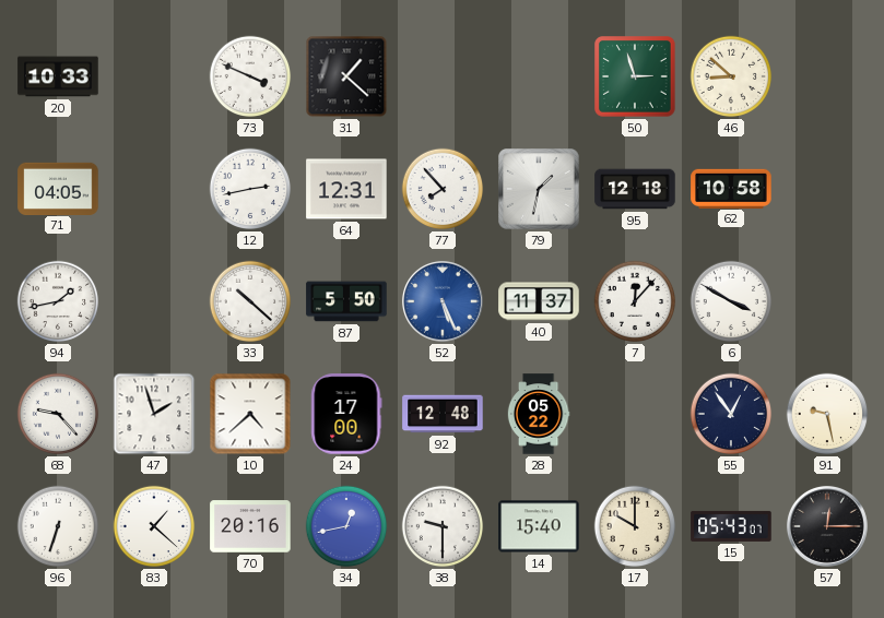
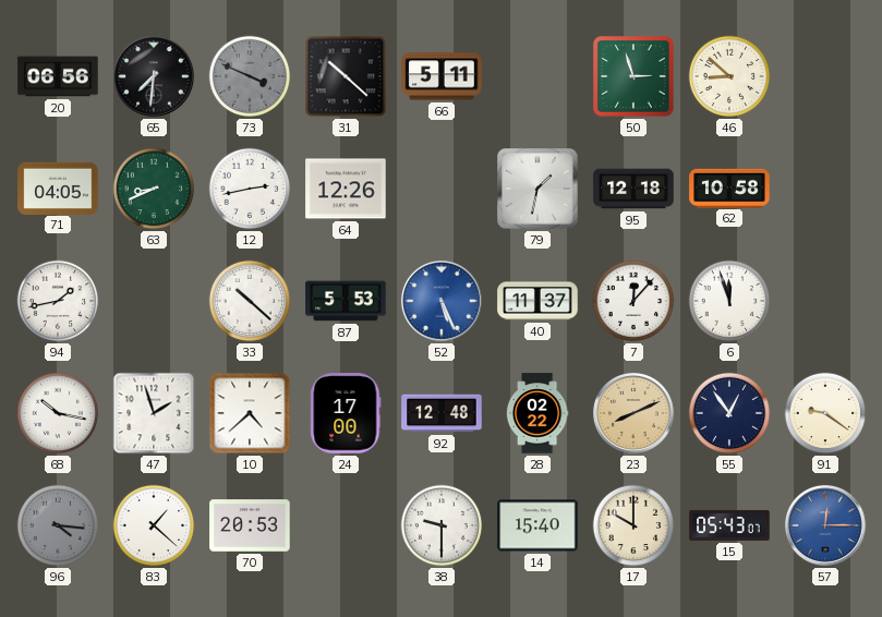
20: 10:33 -> 06:56 (58, 76)
65: none -> 7:31 (154, 76)
73 dial: white -> grey (250, 76)
31: 1:22 -> 10:22 (346, 76)
66: none -> 5:11 (442, 76)
63: none -> 8:41 (154, 189)
64: 12:31 -> 12:26 (346, 189)
77: 7:53 -> none (443, 189)
87: 5:50 -> 5:53 (346, 301)
6: 3:50 -> 11:57 (729, 301)
68: 9:23 -> 10:17 (58, 413)
28: 05:22 -> 02:22 (537, 413)
23: none -> 8:11 (633, 413)
91: 9:28 -> 9:21 (825, 413)
96: 6:33 -> 4:16 (58, 525)
96 dial: white -> grey (58, 525)
70: 20:16 -> 20:53 (250, 525)
34: 12:43 -> none (346, 526)
57 dial: black -> blue (825, 525)
